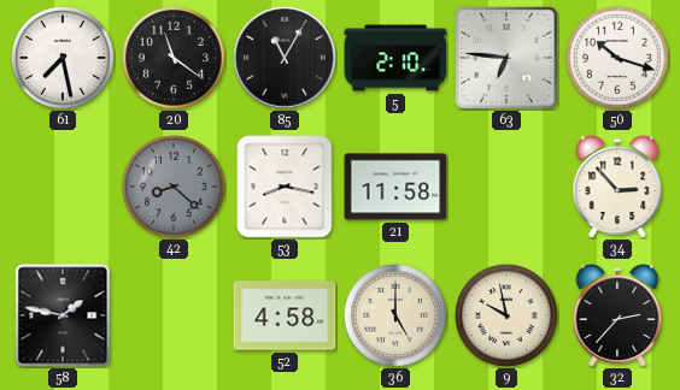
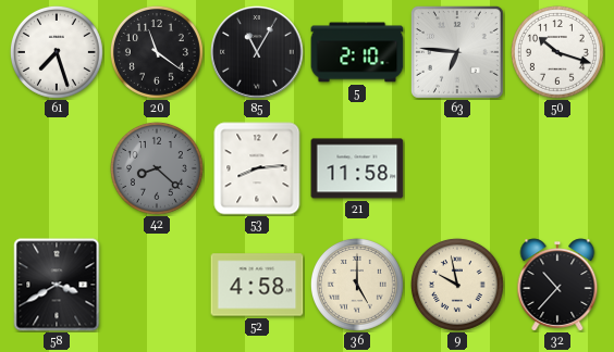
61: 7:28 -> 7:27 (57, 52)
53: 8:17 -> 8:14 (257, 168)
34: 2:53 -> none (617, 187)
58: 1:47 -> 3:40 (57, 285)
32: 2:37 -> 10:37 (557, 285)
